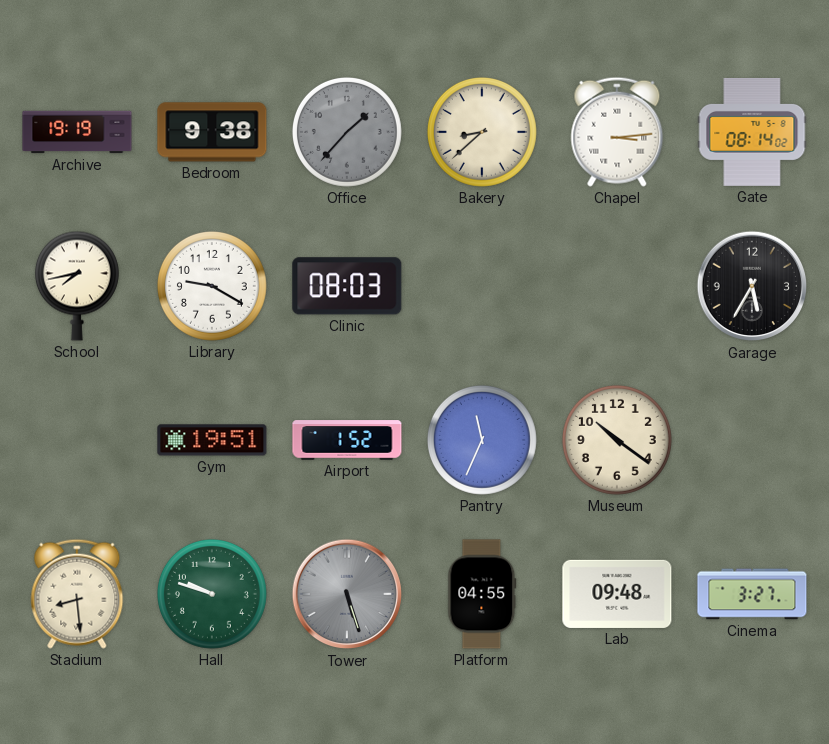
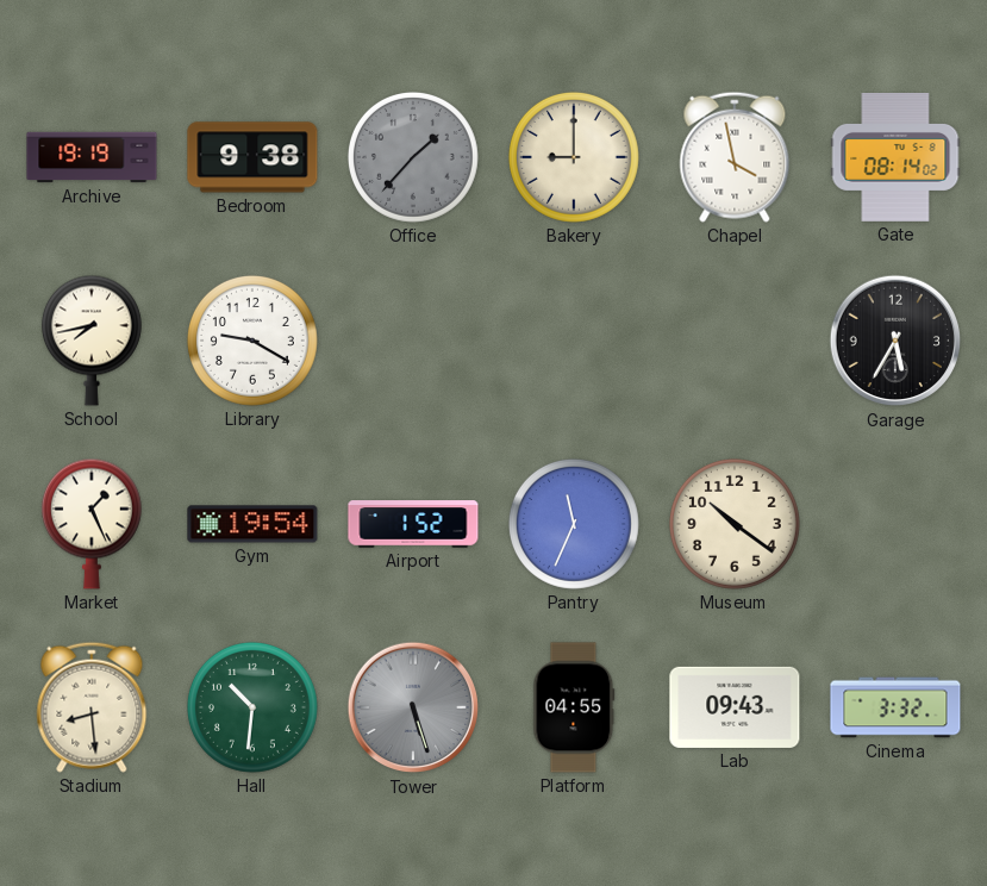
Bakery: 8:38 -> 9:00 (574, 157)
Chapel: 3:14 -> 3:58 (735, 157)
Clinic: 08:03 -> none (347, 286)
Market: none -> 1:26 (92, 524)
Gym: 19:51 -> 19:54 (252, 524)
Hall: 9:48 -> 10:31 (252, 707)
Lab: 09:48 -> 09:43 (735, 707)
Cinema: 3:27 -> 3:32 (895, 707)
